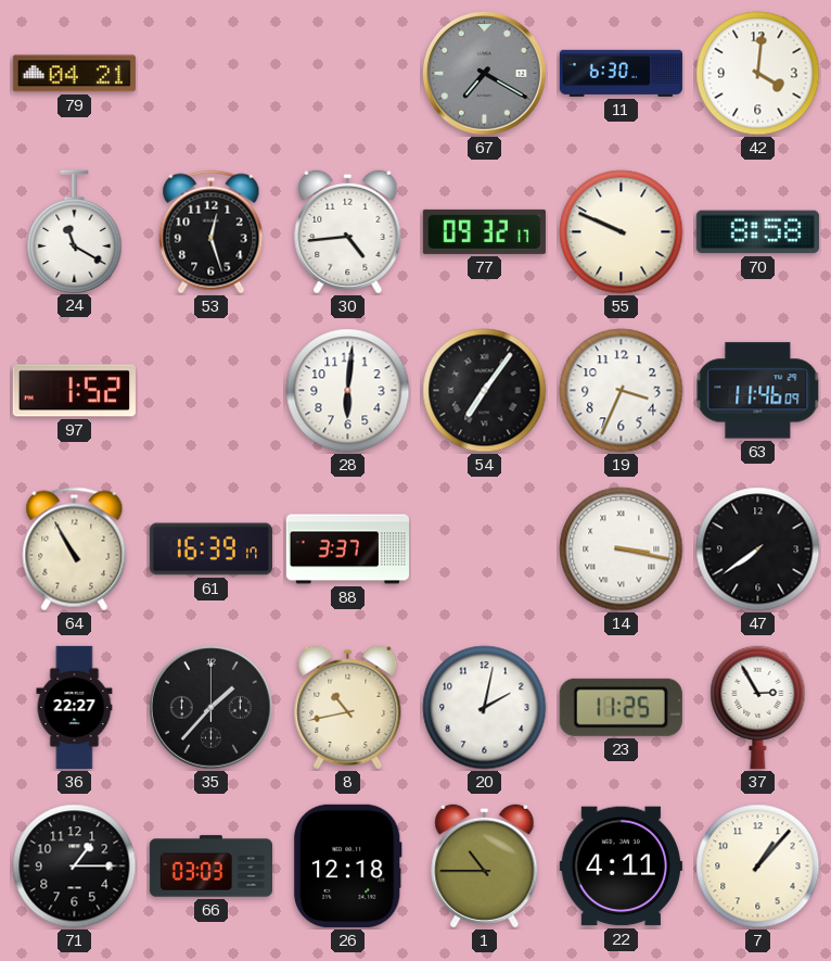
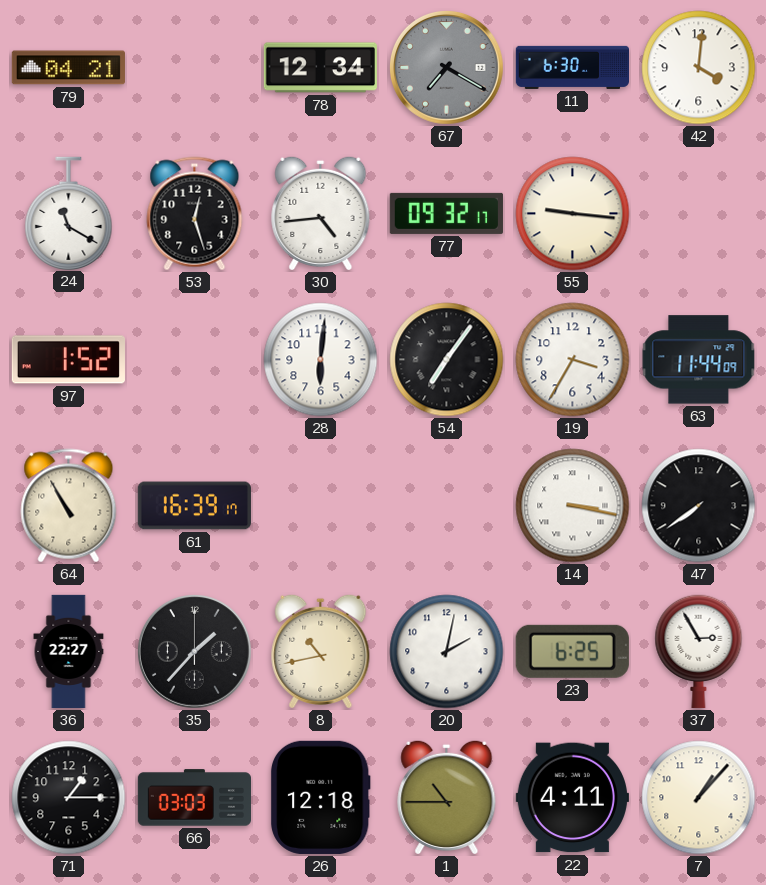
78: none -> 12:34 (320, 68)
55: 9:49 -> 9:16 (573, 214)
70: 8:58 -> none (757, 232)
19: 3:34 -> 3:35 (573, 360)
63: 11:46 -> 11:44 (699, 360)
88: 3:37 -> none (348, 549)
23: 11:25 -> 6:25 (572, 651)
